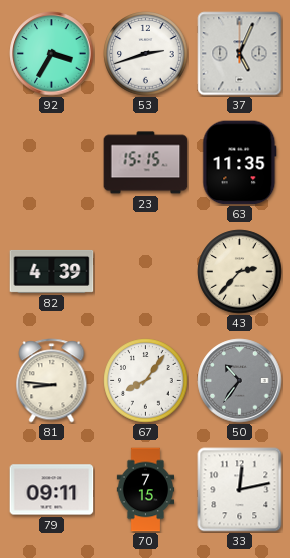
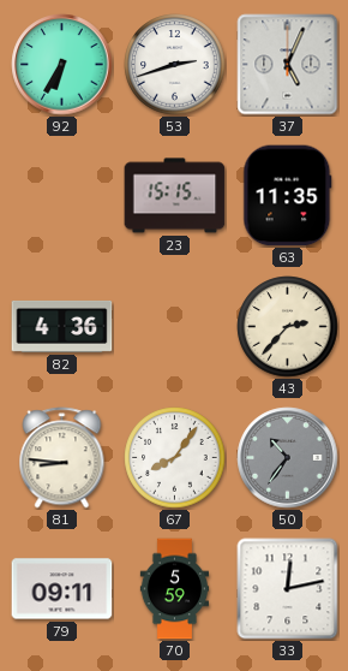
92: 3:35 -> 6:35 (62, 65)
82: 4:39 -> 4:36 (62, 326)
70: 7:15 -> 5:59 (175, 589)
